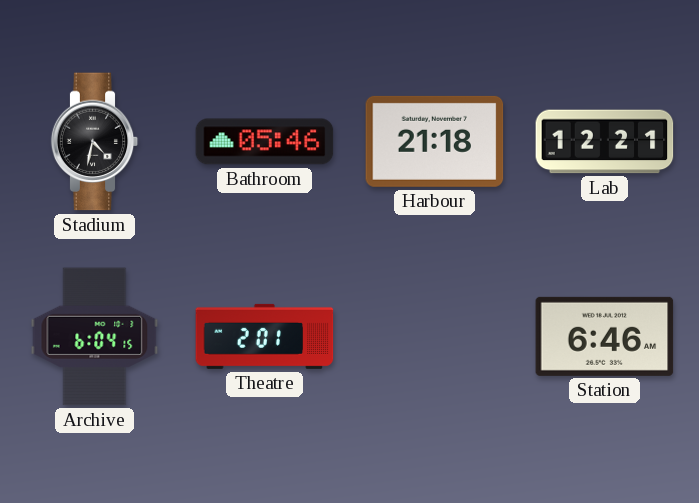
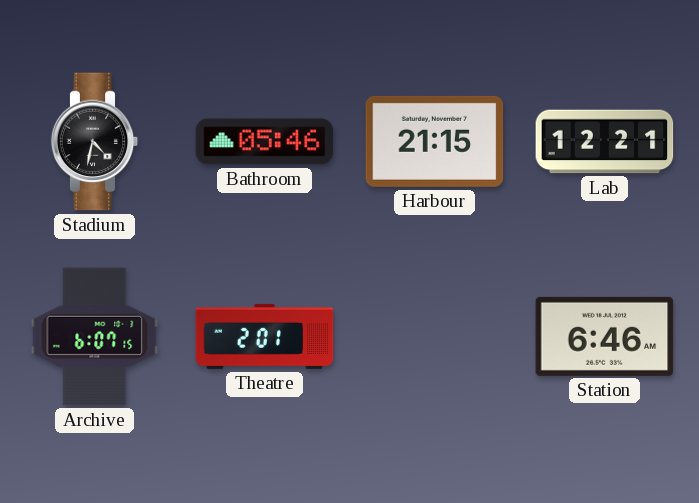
Harbour: 21:18 -> 21:15 (435, 141)
Archive: 6:04 -> 6:07 (95, 337)
